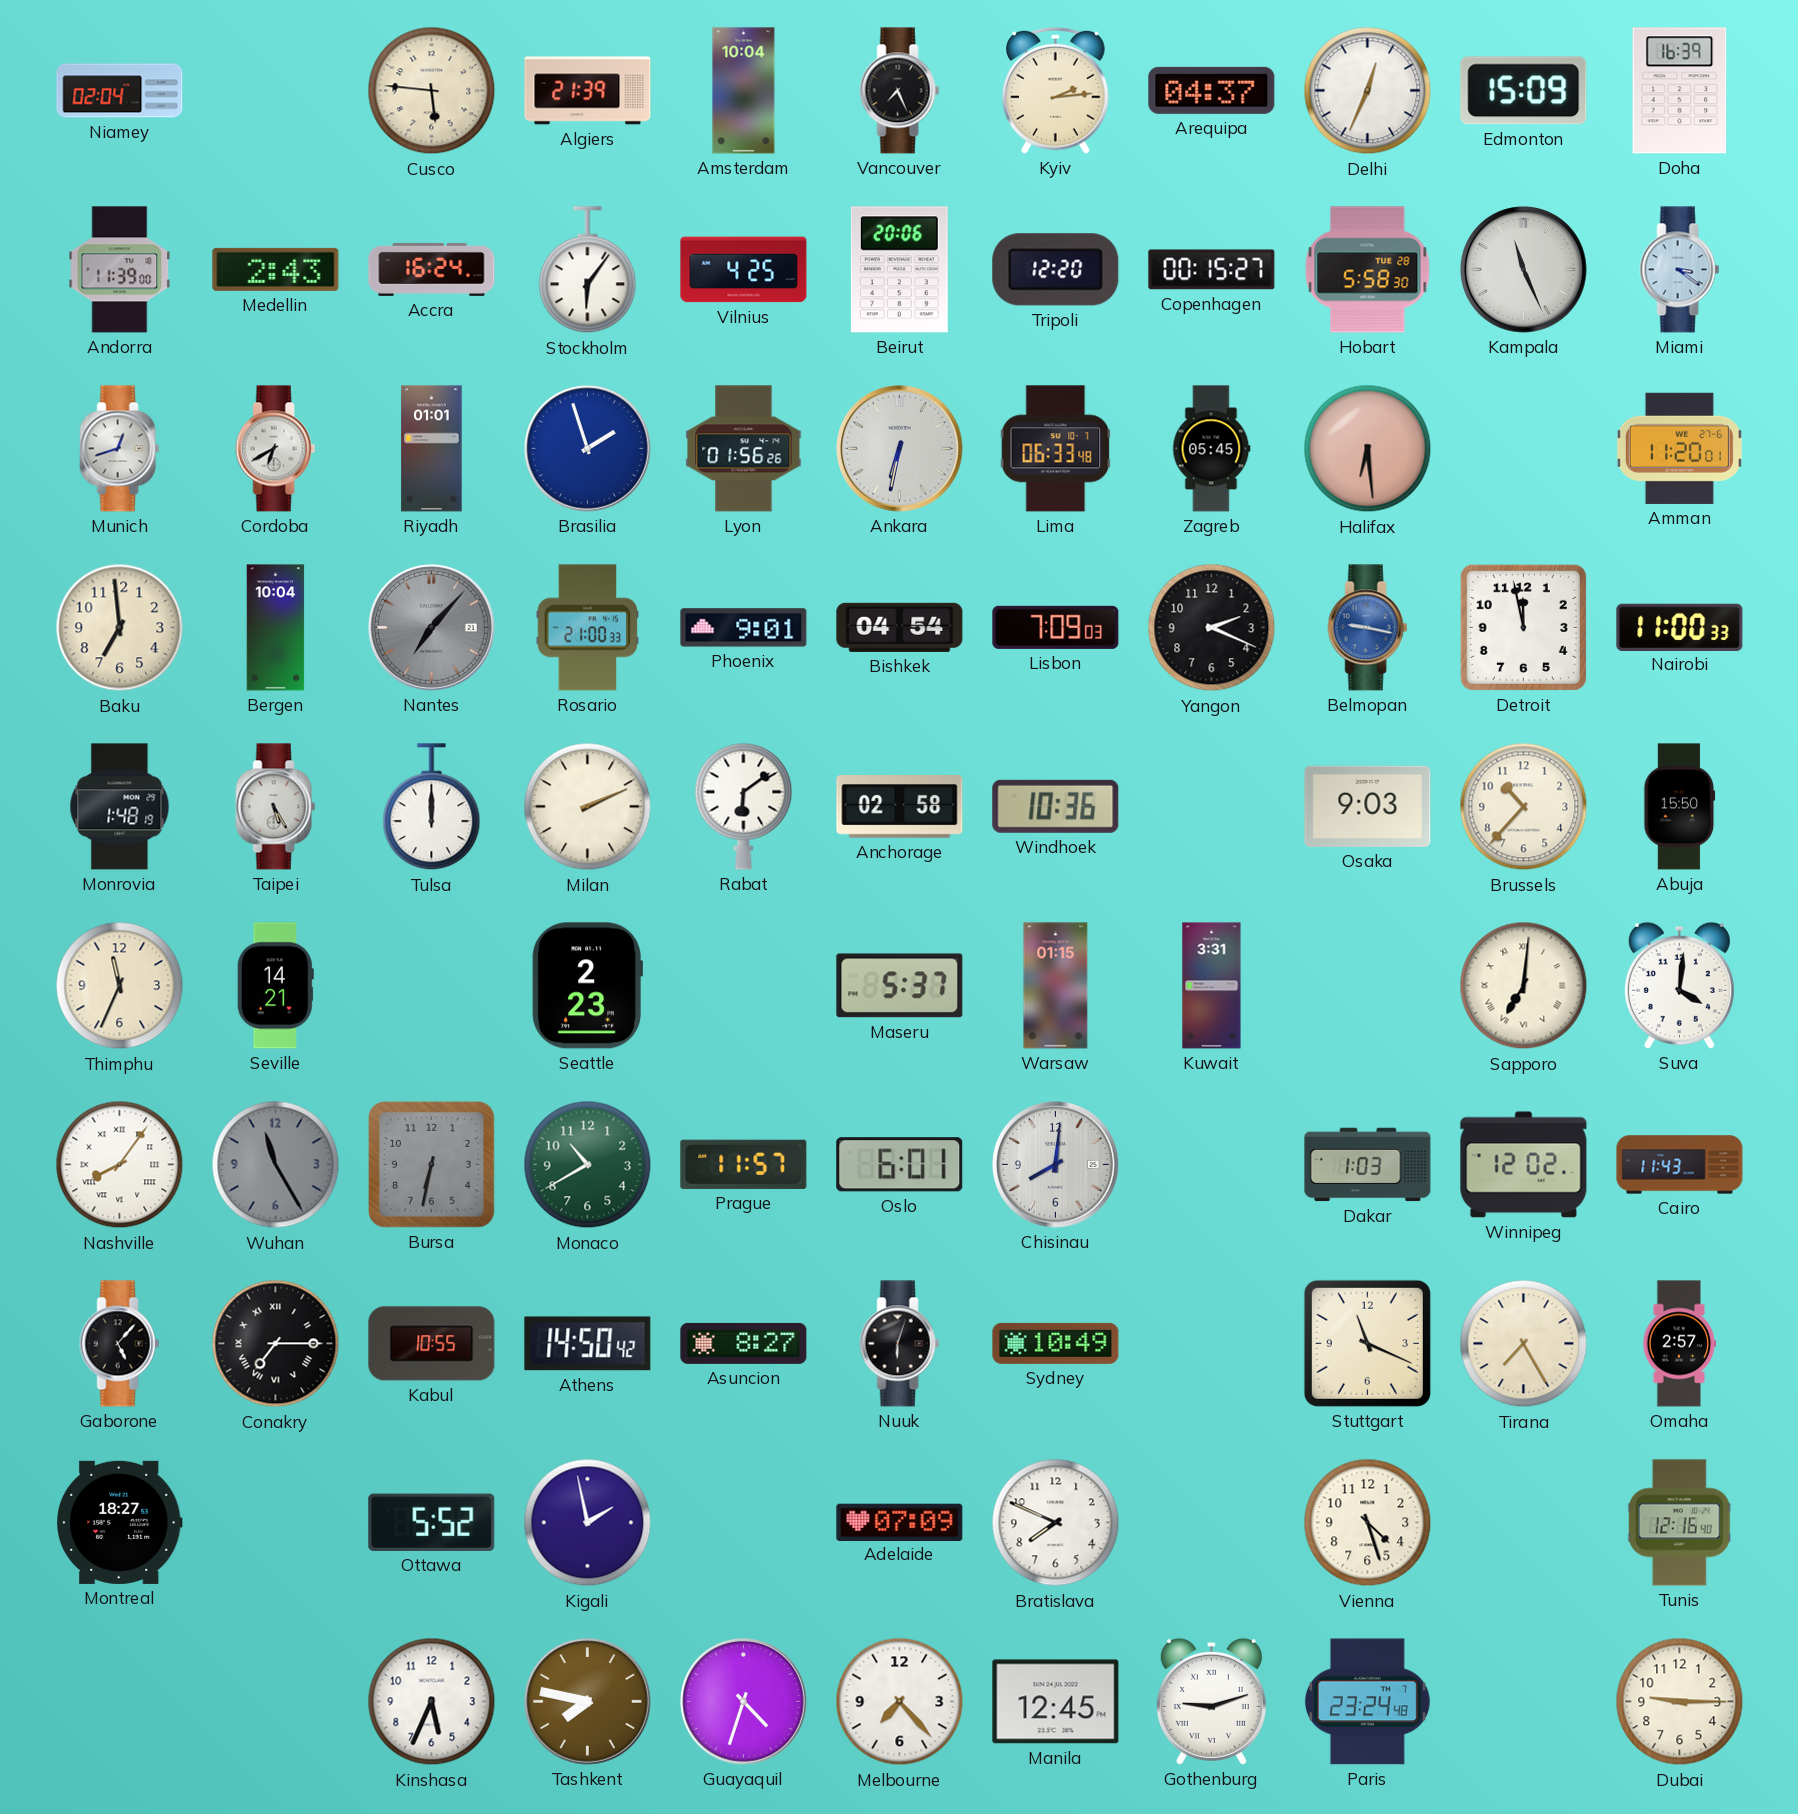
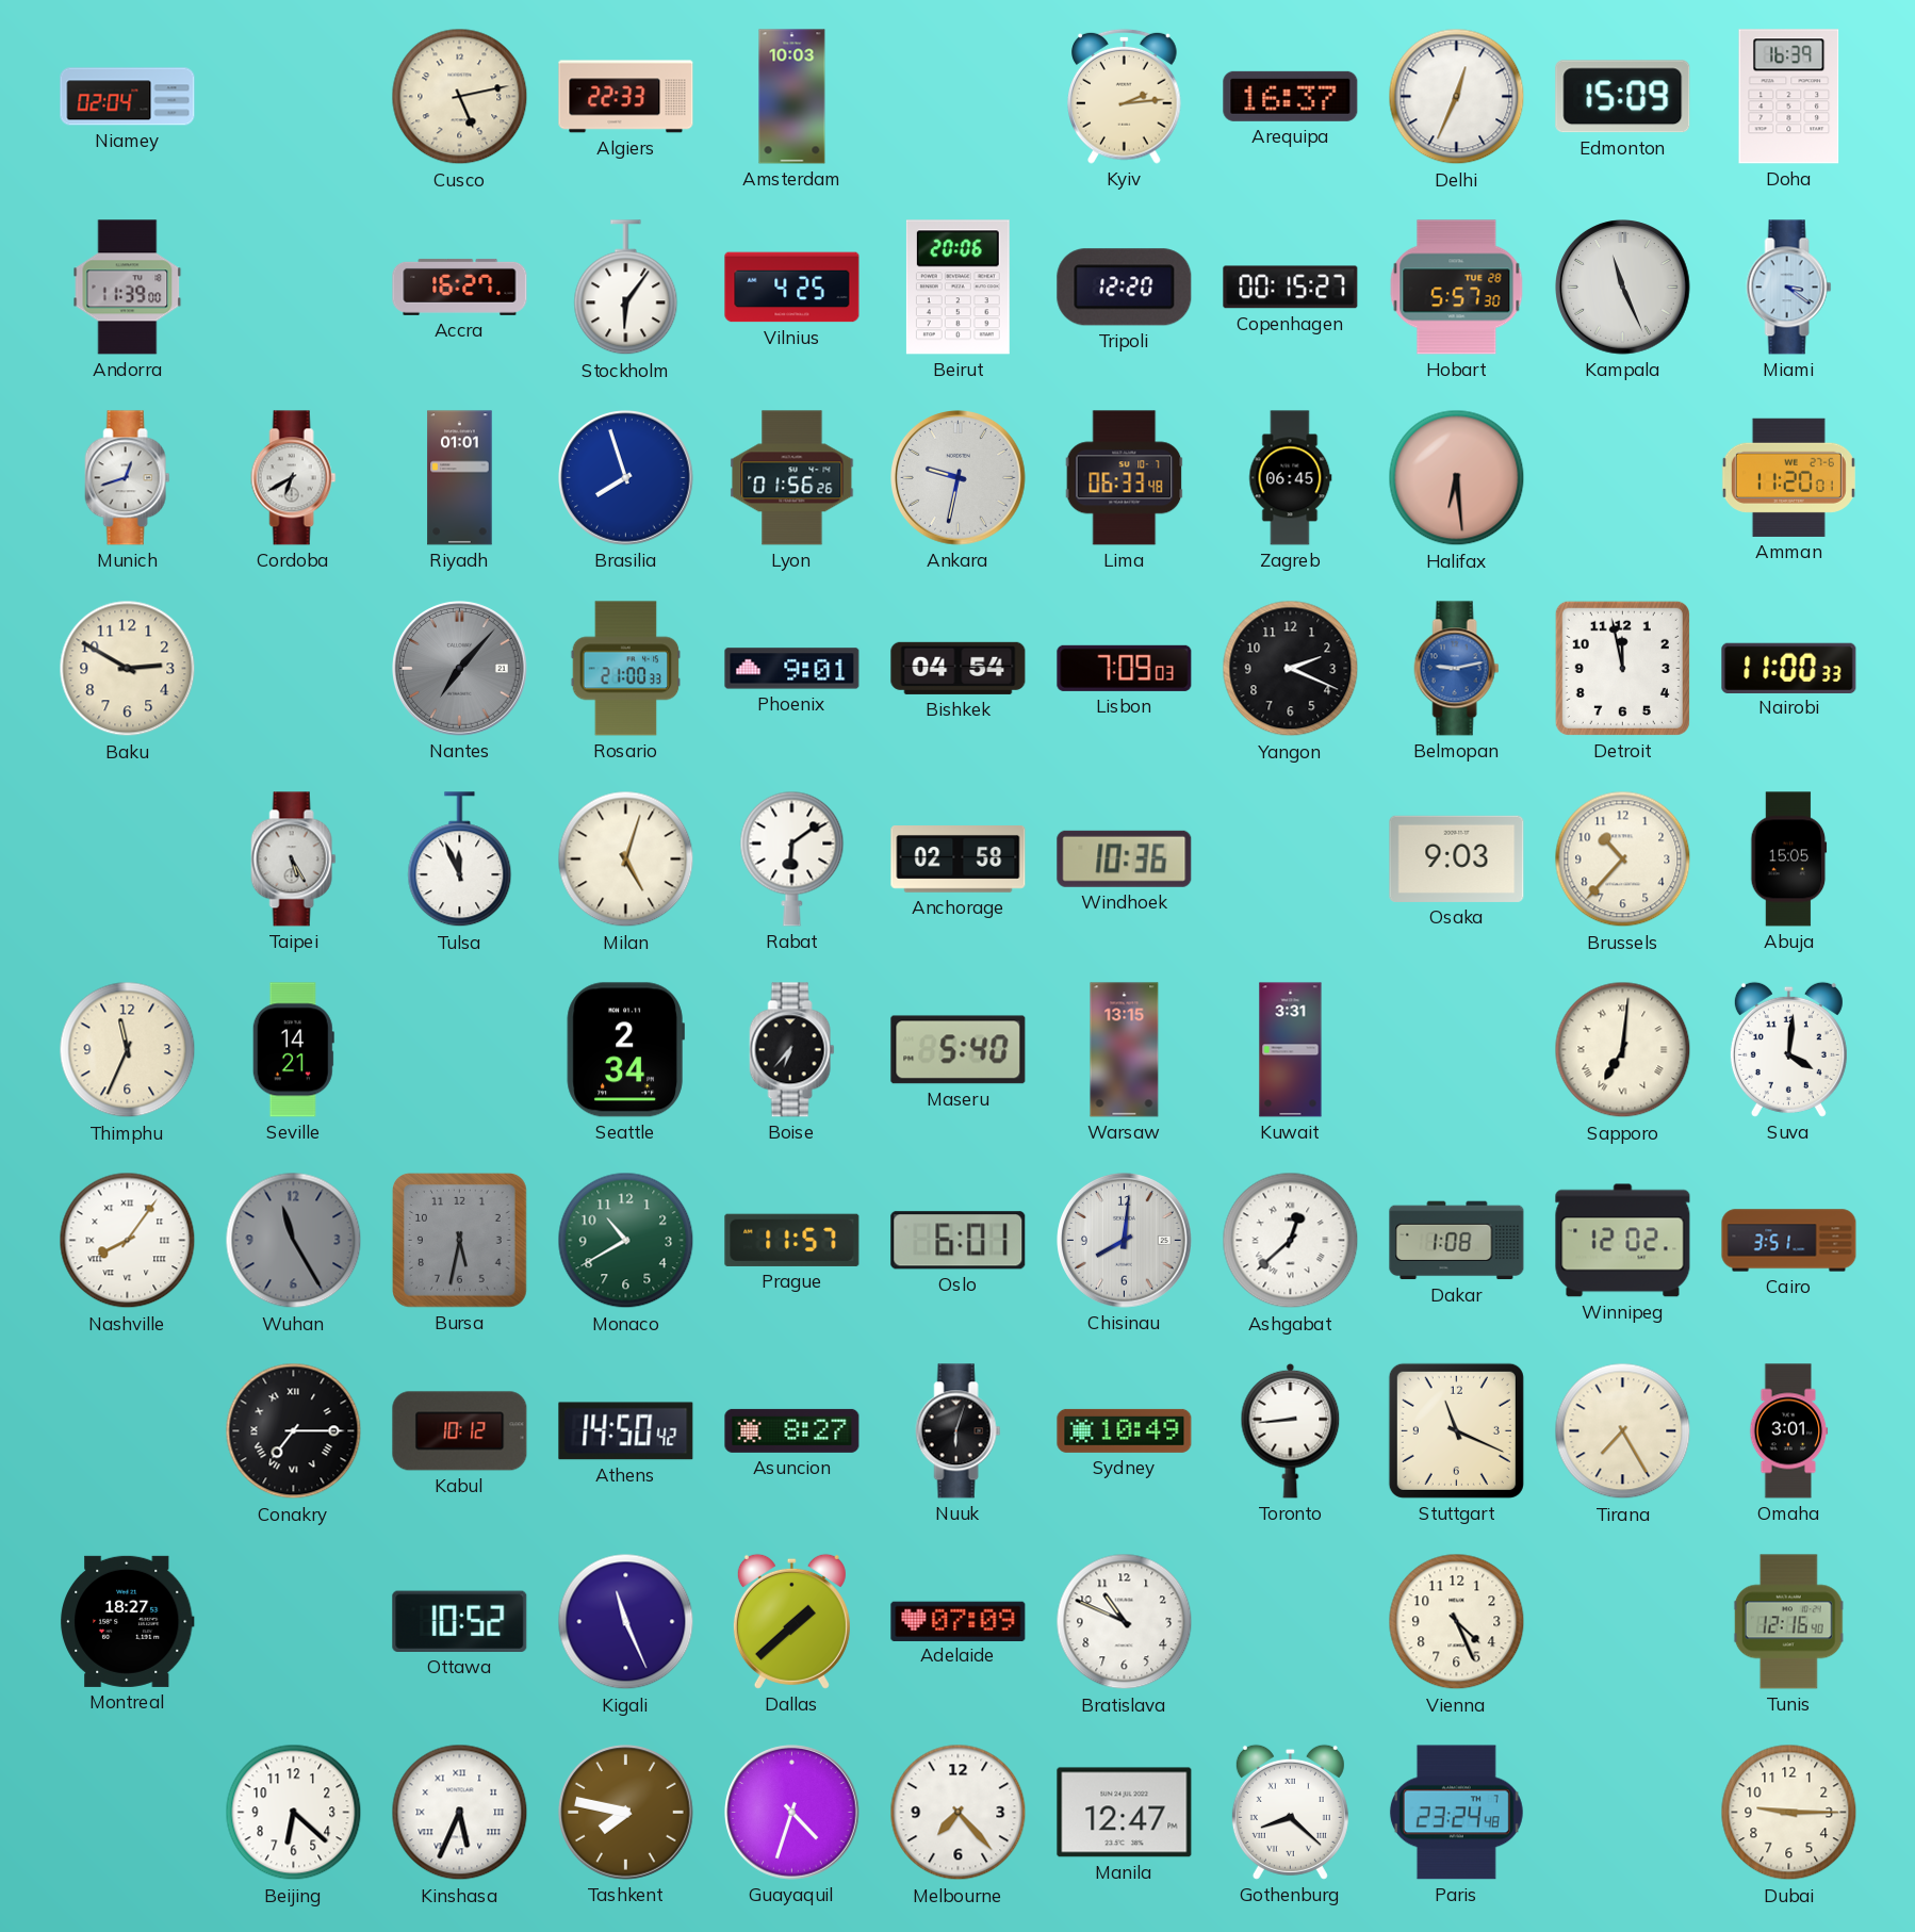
Cusco: 5:46 -> 5:13 (460, 97)
Algiers: 21:39 -> 22:33 (626, 97)
Amsterdam: 10:04 -> 10:03 (792, 97)
Vancouver: 7:26 -> none (900, 91)
Arequipa: 04:37 -> 16:37 (1291, 96)
Medellin: 2:43 -> none (276, 269)
Accra: 16:24 -> 16:27 (460, 286)
Hobart: 5:58 -> 5:57 (1457, 288)
Brasilia: 1:57 -> 7:57 (626, 478)
Ankara: 6:32 -> 9:32 (959, 478)
Zagreb: 05:45 -> 06:45 (1291, 478)
Baku: 6:59 -> 2:50 (128, 669)
Bergen: 10:04 -> none (276, 628)
Belmopan: 9:17 -> 9:13 (1457, 669)
Monrovia: 1:48 -> none (120, 807)
Tulsa: 12:00 -> 11:56 (460, 859)
Milan: 2:11 -> 5:03 (626, 859)
Abuja: 15:50 -> 15:05 (1789, 859)
Seattle: 2:23 -> 2:34 (625, 1050)
Boise: none -> 6:37 (792, 1050)
Maseru: 5:37 -> 5:40 (959, 1050)
Warsaw: 01:15 -> 13:15 (1125, 1050)
Bursa: 6:32 -> 5:32 (460, 1241)
Ashgabat: none -> 12:38 (1291, 1241)
Dakar: 1:03 -> 1:08 (1457, 1241)
Cairo: 11:43 -> 3:51 (1789, 1241)
Gaborone: 5:07 -> none (120, 1344)
Kabul: 10:55 -> 10:12 (460, 1431)
Toronto: none -> 8:44 (1291, 1430)
Omaha: 2:57 -> 3:01 (1789, 1431)
Ottawa: 5:52 -> 10:52 (460, 1621)
Kigali: 1:58 -> 11:26 (626, 1622)
Dallas: none -> 1:38 (791, 1621)
Bratislava: 7:49 -> 10:49 (1125, 1622)
Vienna: 4:27 -> 4:26 (1457, 1622)
Beijing: none -> 6:22 (294, 1813)
Kinshasa numerals: Arabic -> Roman (460, 1813)
Manila: 12:45 -> 12:47 (1125, 1813)
Gothenburg: 9:12 -> 8:22 (1290, 1812)
